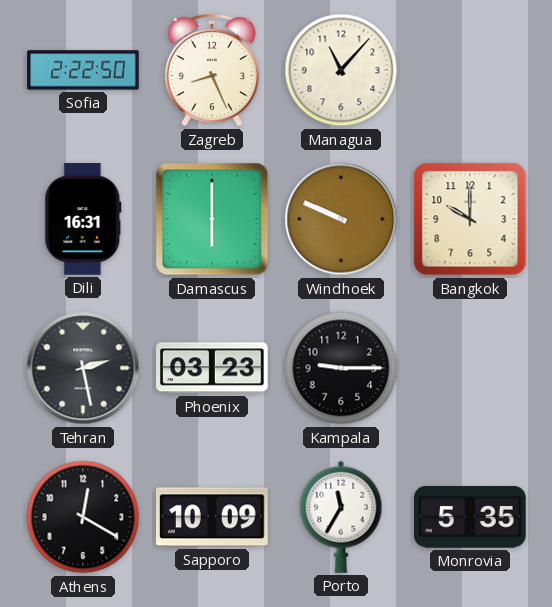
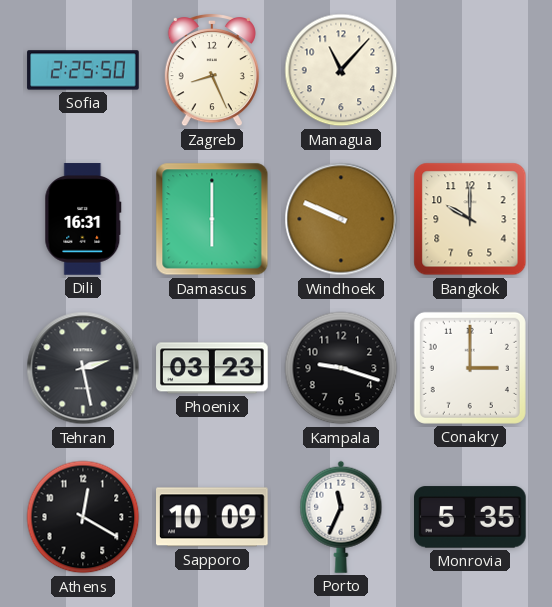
Sofia: 2:22 -> 2:25 (83, 70)
Kampala: 9:15 -> 9:18 (341, 368)
Conakry: none -> 3:00 (470, 368)
Porto: 11:35 -> 11:34 (341, 517)
